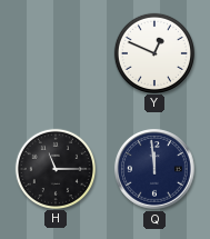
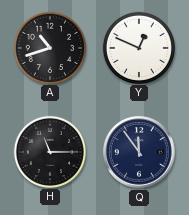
A: none -> 10:42 (49, 47)
Q: 11:59 -> 11:54 (139, 152)
